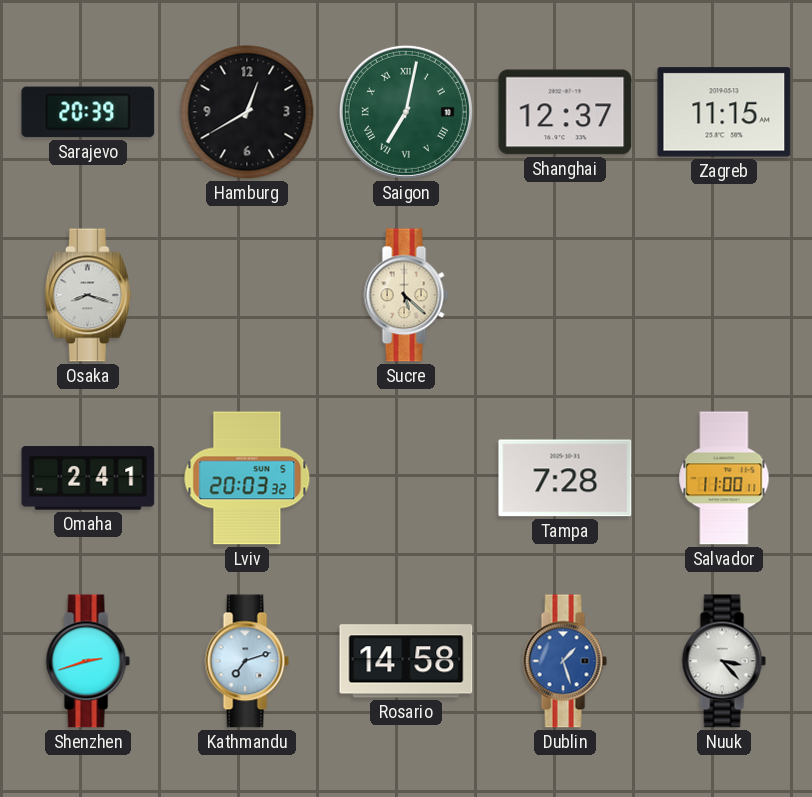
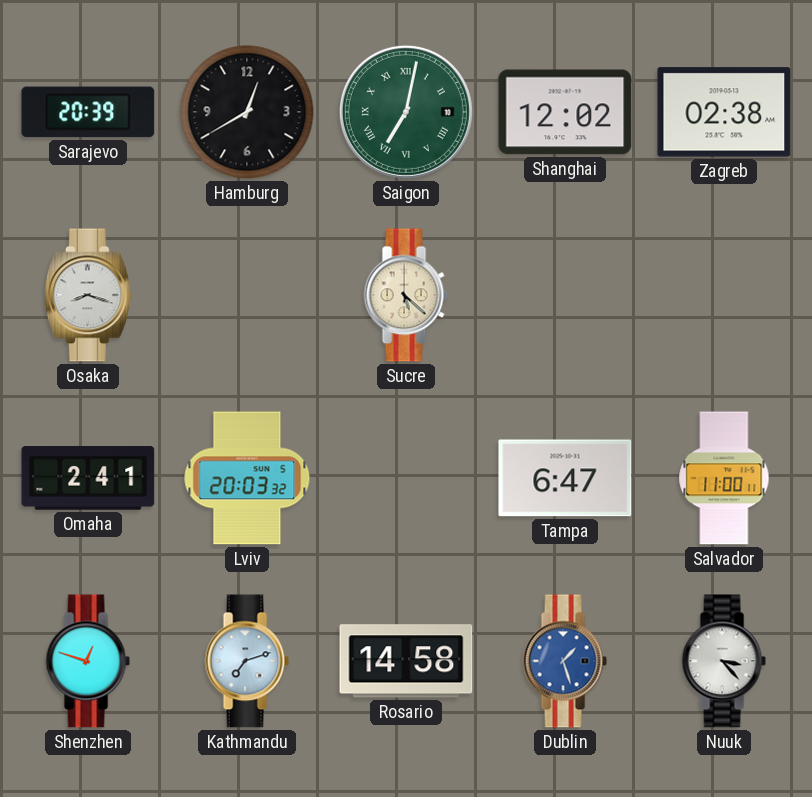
Shanghai: 12:37 -> 12:02 (565, 112)
Zagreb: 11:15 -> 02:38 (724, 112)
Tampa: 7:28 -> 6:47 (565, 478)
Shenzhen: 2:42 -> 12:48 (88, 661)
